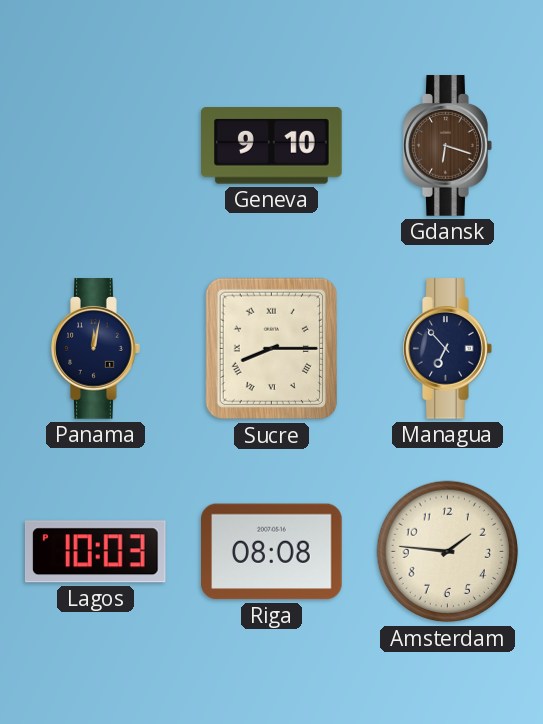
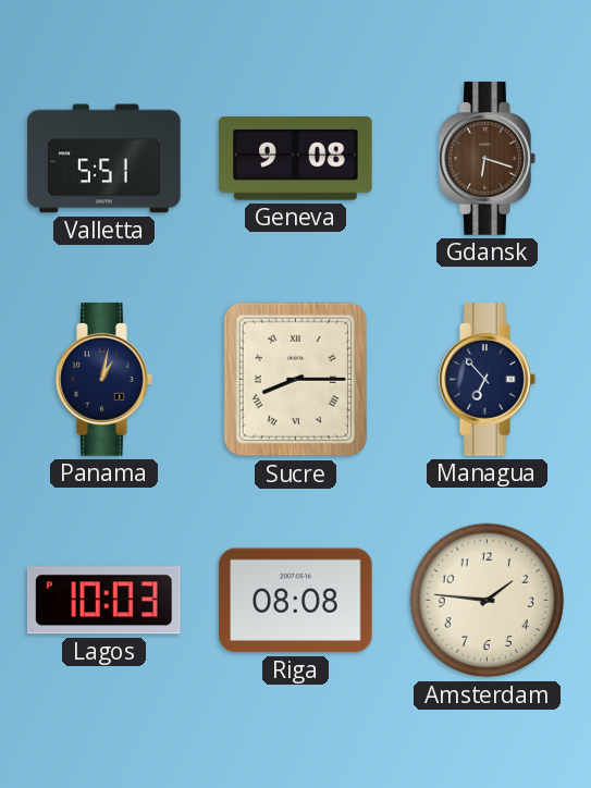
Valletta: none -> 5:51 (104, 159)
Geneva: 9:10 -> 9:08 (296, 159)
Panama: 12:02 -> 1:02 (104, 380)
